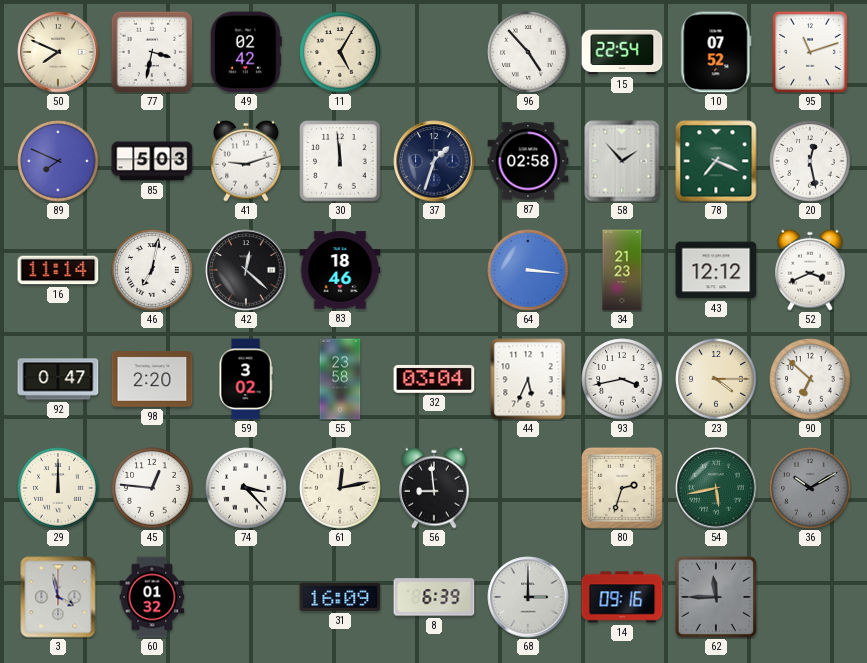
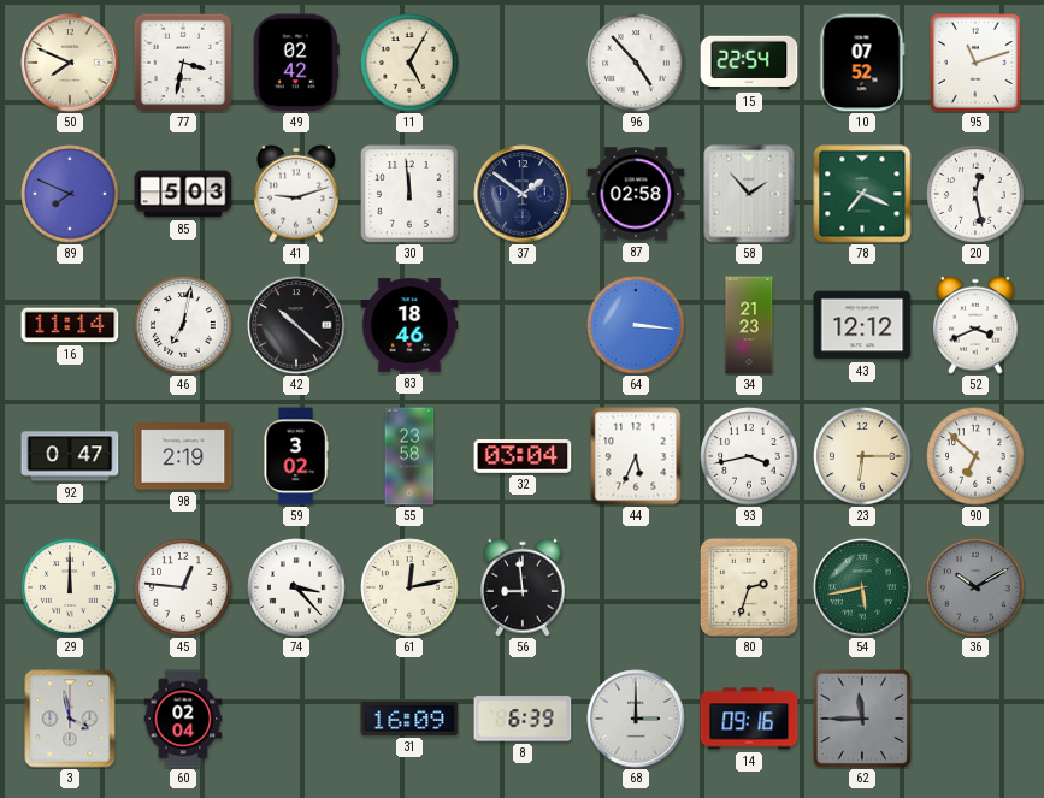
37: 1:33 -> 1:51 (523, 194)
42: 12:22 -> 10:22 (296, 325)
98: 2:20 -> 2:19 (183, 456)
23: 4:15 -> 6:15 (862, 456)
60: 01:32 -> 02:04 (183, 719)
